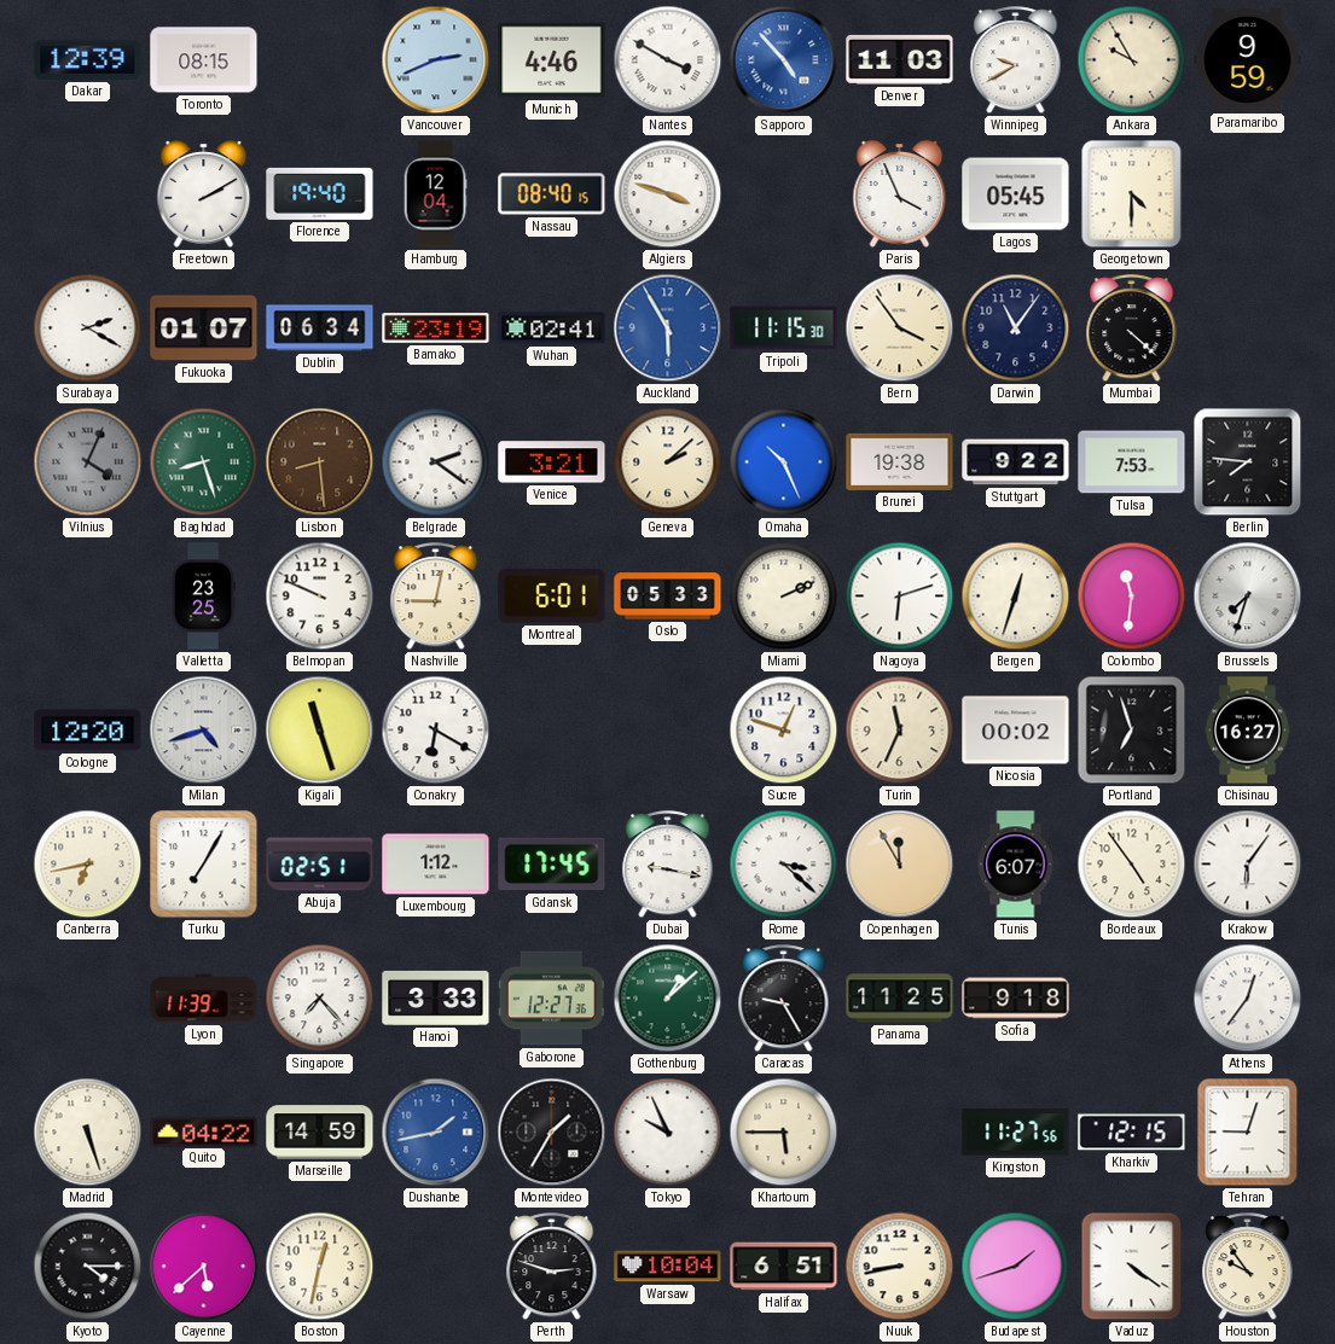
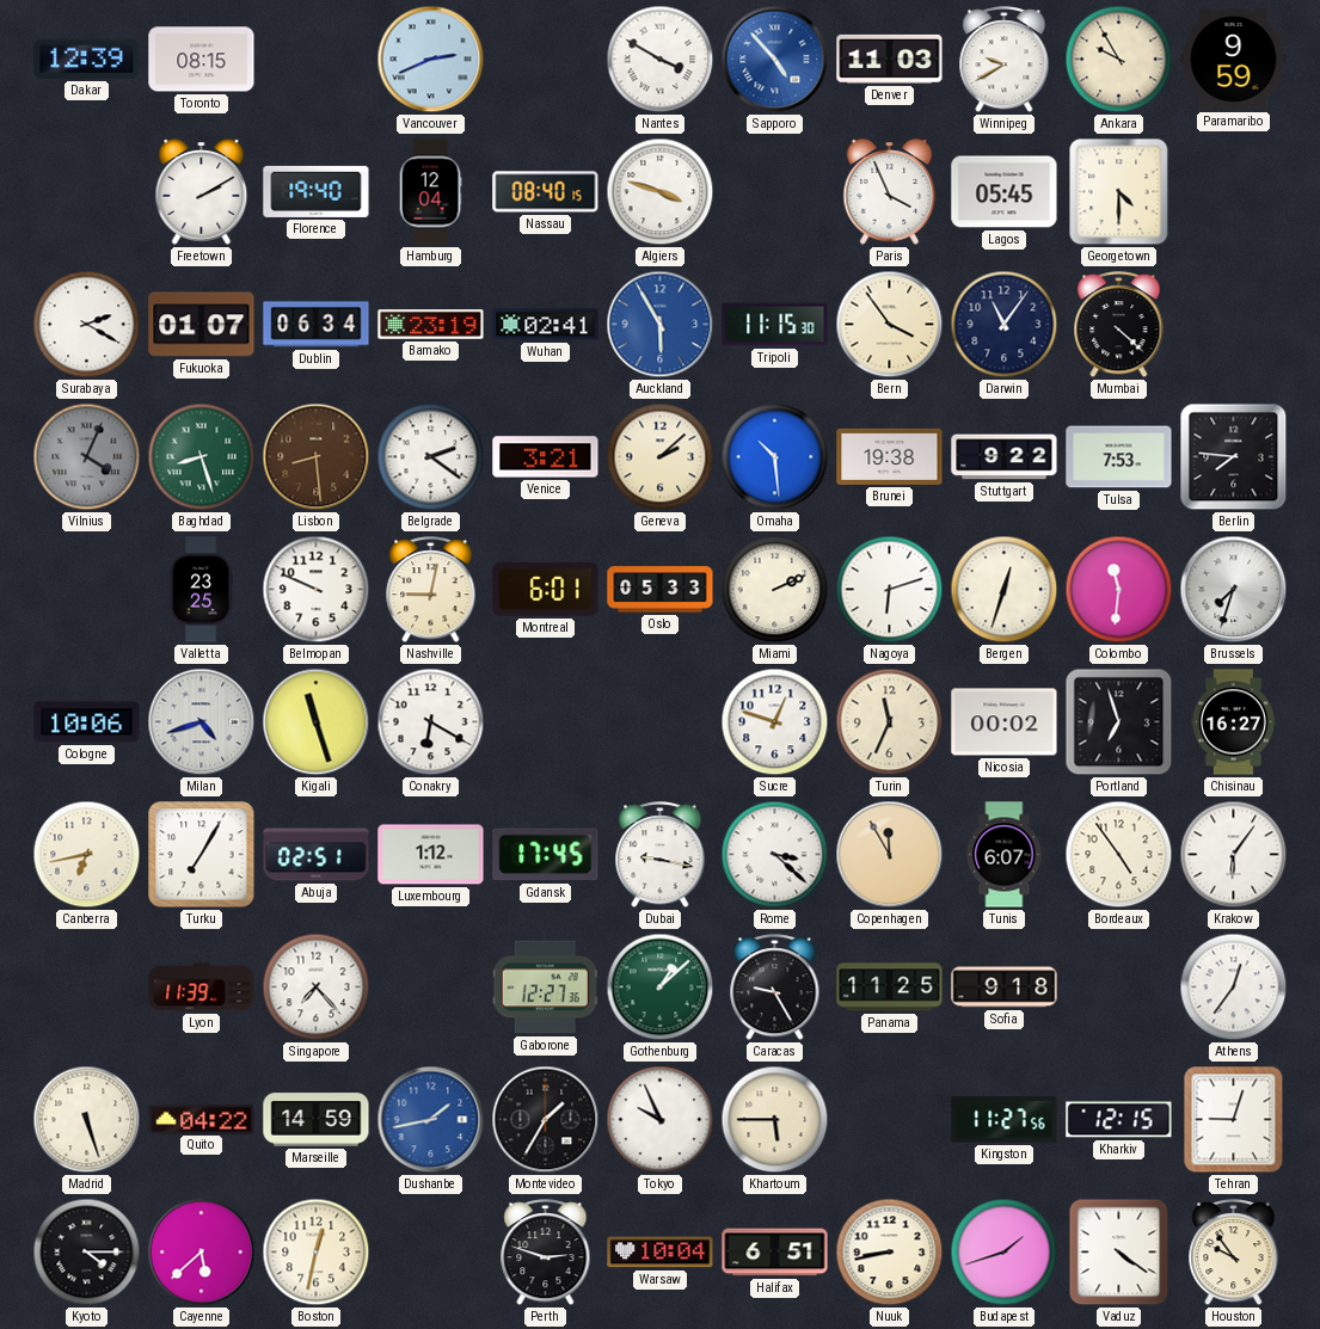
Munich: 4:46 -> none (552, 60)
Omaha: 10:26 -> 10:29 (775, 457)
Cologne: 12:20 -> 10:06 (87, 722)
Hanoi: 3:33 -> none (436, 997)
